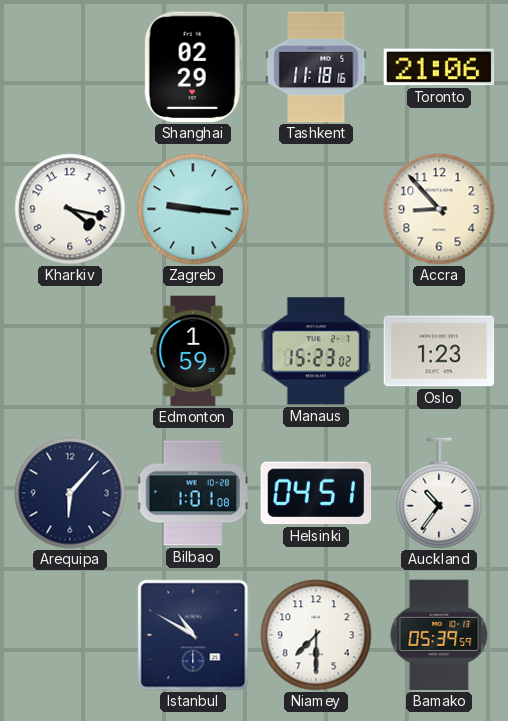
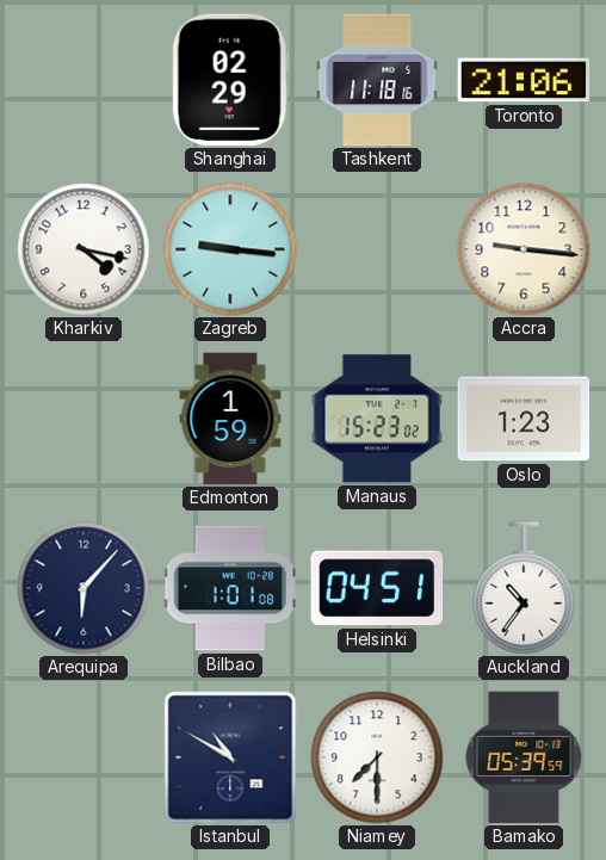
Accra: 8:53 -> 9:16 (524, 249)
